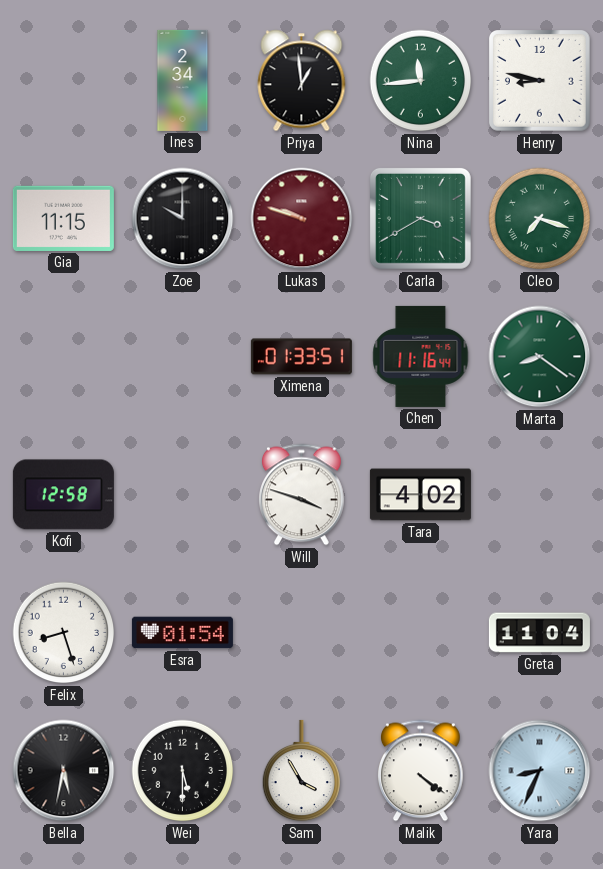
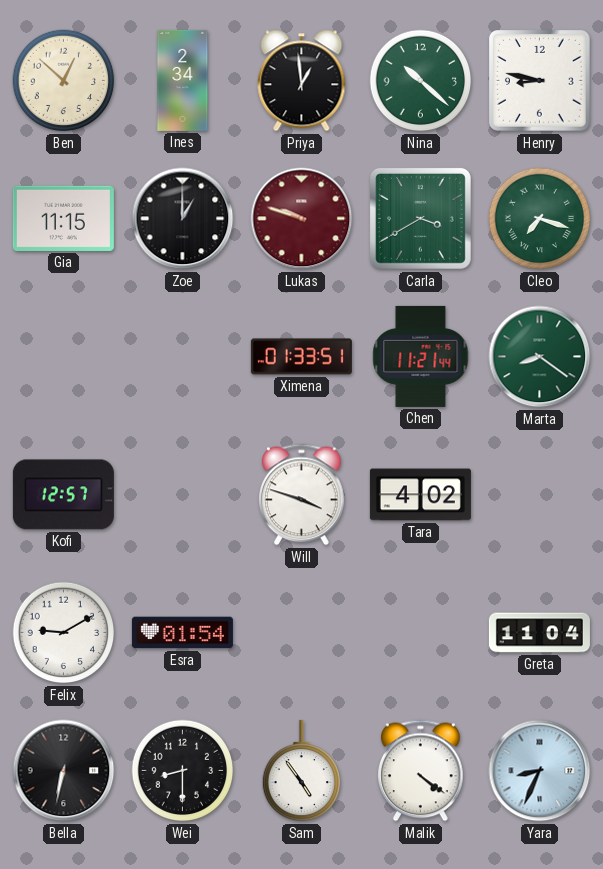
Ben: none -> 12:52 (64, 81)
Nina: 11:44 -> 10:22 (421, 81)
Zoe: 10:00 -> 1:00 (183, 219)
Chen: 11:16 -> 11:21 (421, 356)
Kofi: 12:58 -> 12:57 (63, 495)
Felix: 8:27 -> 9:10 (64, 633)
Bella: 5:32 -> 6:32 (64, 771)
Wei: 5:30 -> 8:30 (183, 771)
Sam: 3:55 -> 4:54 (301, 771)
